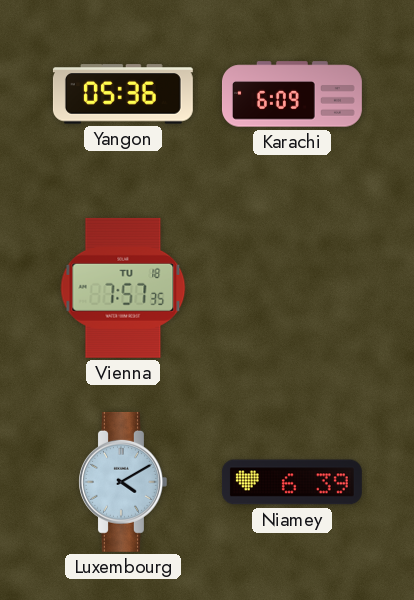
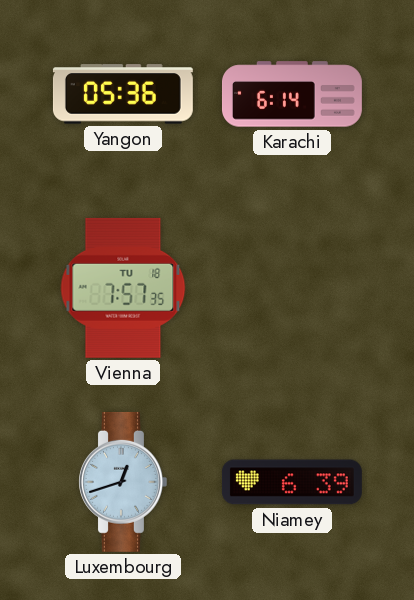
Karachi: 6:09 -> 6:14 (292, 94)
Luxembourg: 4:10 -> 12:42 (123, 482)
